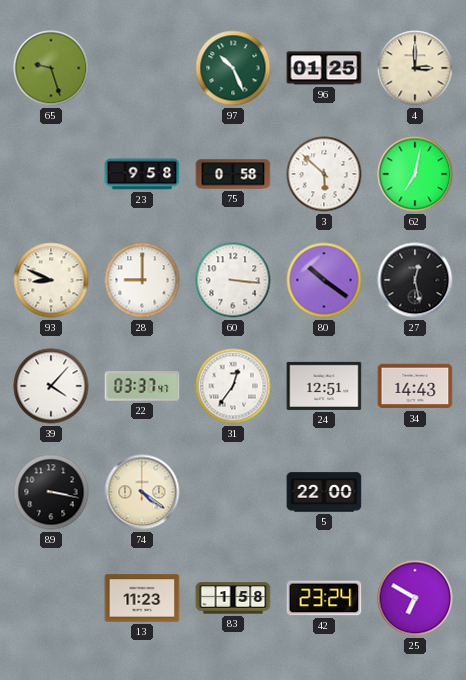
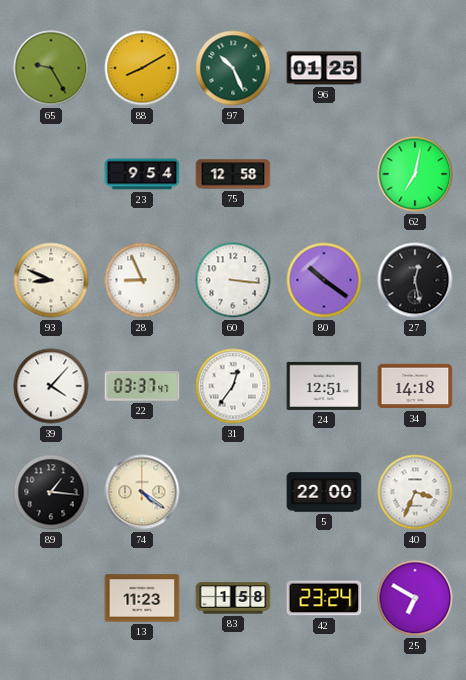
65: 9:27 -> 9:25 (51, 68)
88: none -> 8:10 (142, 68)
4: 3:00 -> none (415, 68)
23: 9:58 -> 9:54 (142, 174)
75: 0:58 -> 12:58 (233, 174)
3: 5:52 -> none (324, 174)
28: 9:00 -> 8:56 (142, 280)
34: 14:43 -> 14:18 (415, 386)
89: 3:17 -> 1:16 (51, 492)
40: none -> 3:34 (415, 492)
